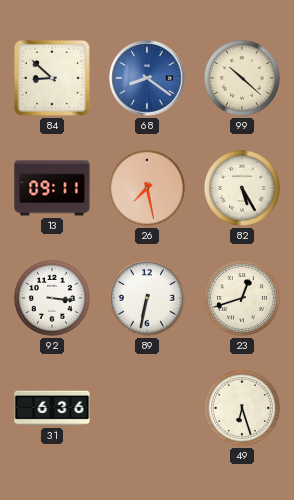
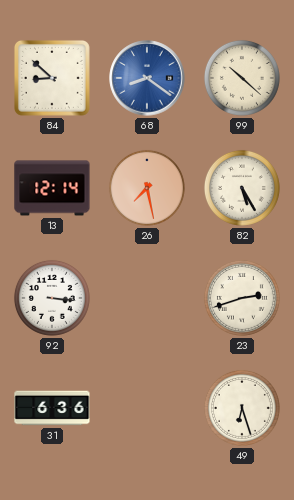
13: 09:11 -> 12:14 (52, 188)
89: 6:32 -> none (147, 298)
23: 12:42 -> 2:42 (242, 298)
